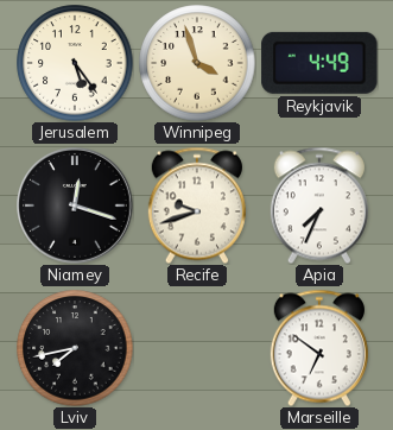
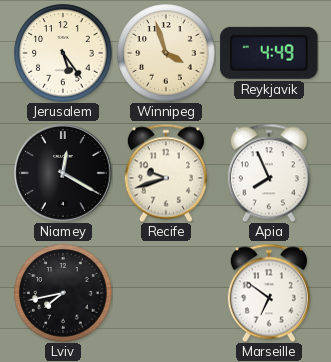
Niamey: 12:18 -> 12:20 (64, 174)
Apia: 7:34 -> 7:56 (269, 173)
